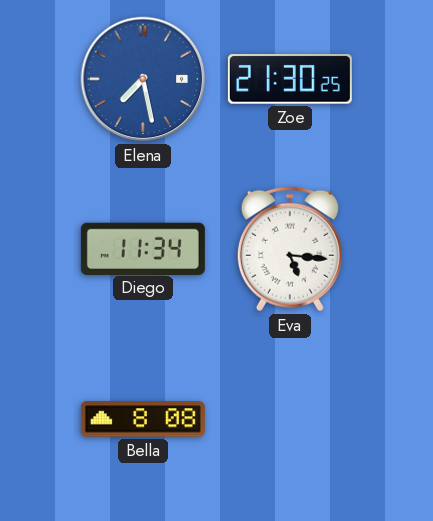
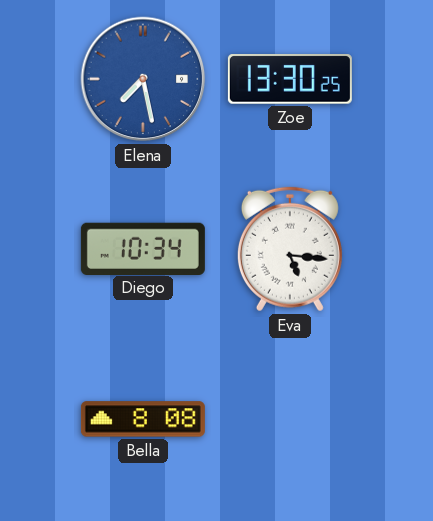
Zoe: 21:30 -> 13:30 (290, 79)
Diego: 11:34 -> 10:34 (143, 248)
